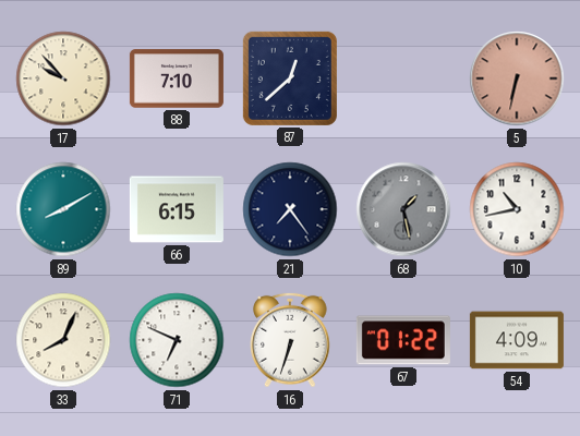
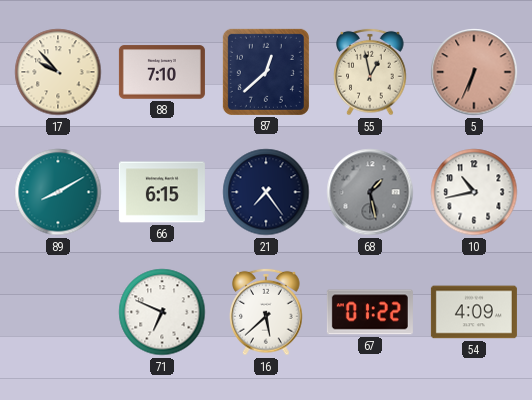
55: none -> 12:58 (370, 72)
5: 6:32 -> 6:34 (474, 72)
33: 8:04 -> none (63, 340)
16: 6:33 -> 5:38 (266, 312)
